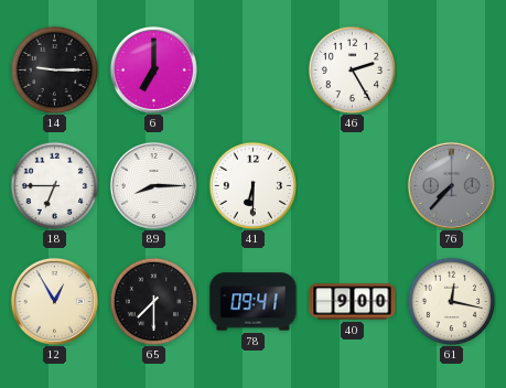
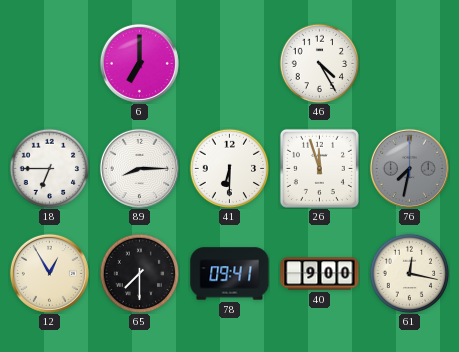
14: 9:15 -> none (54, 69)
46: 2:25 -> 4:25 (319, 63)
26: none -> 11:57 (319, 168)
76: 7:37 -> 7:32 (409, 168)
